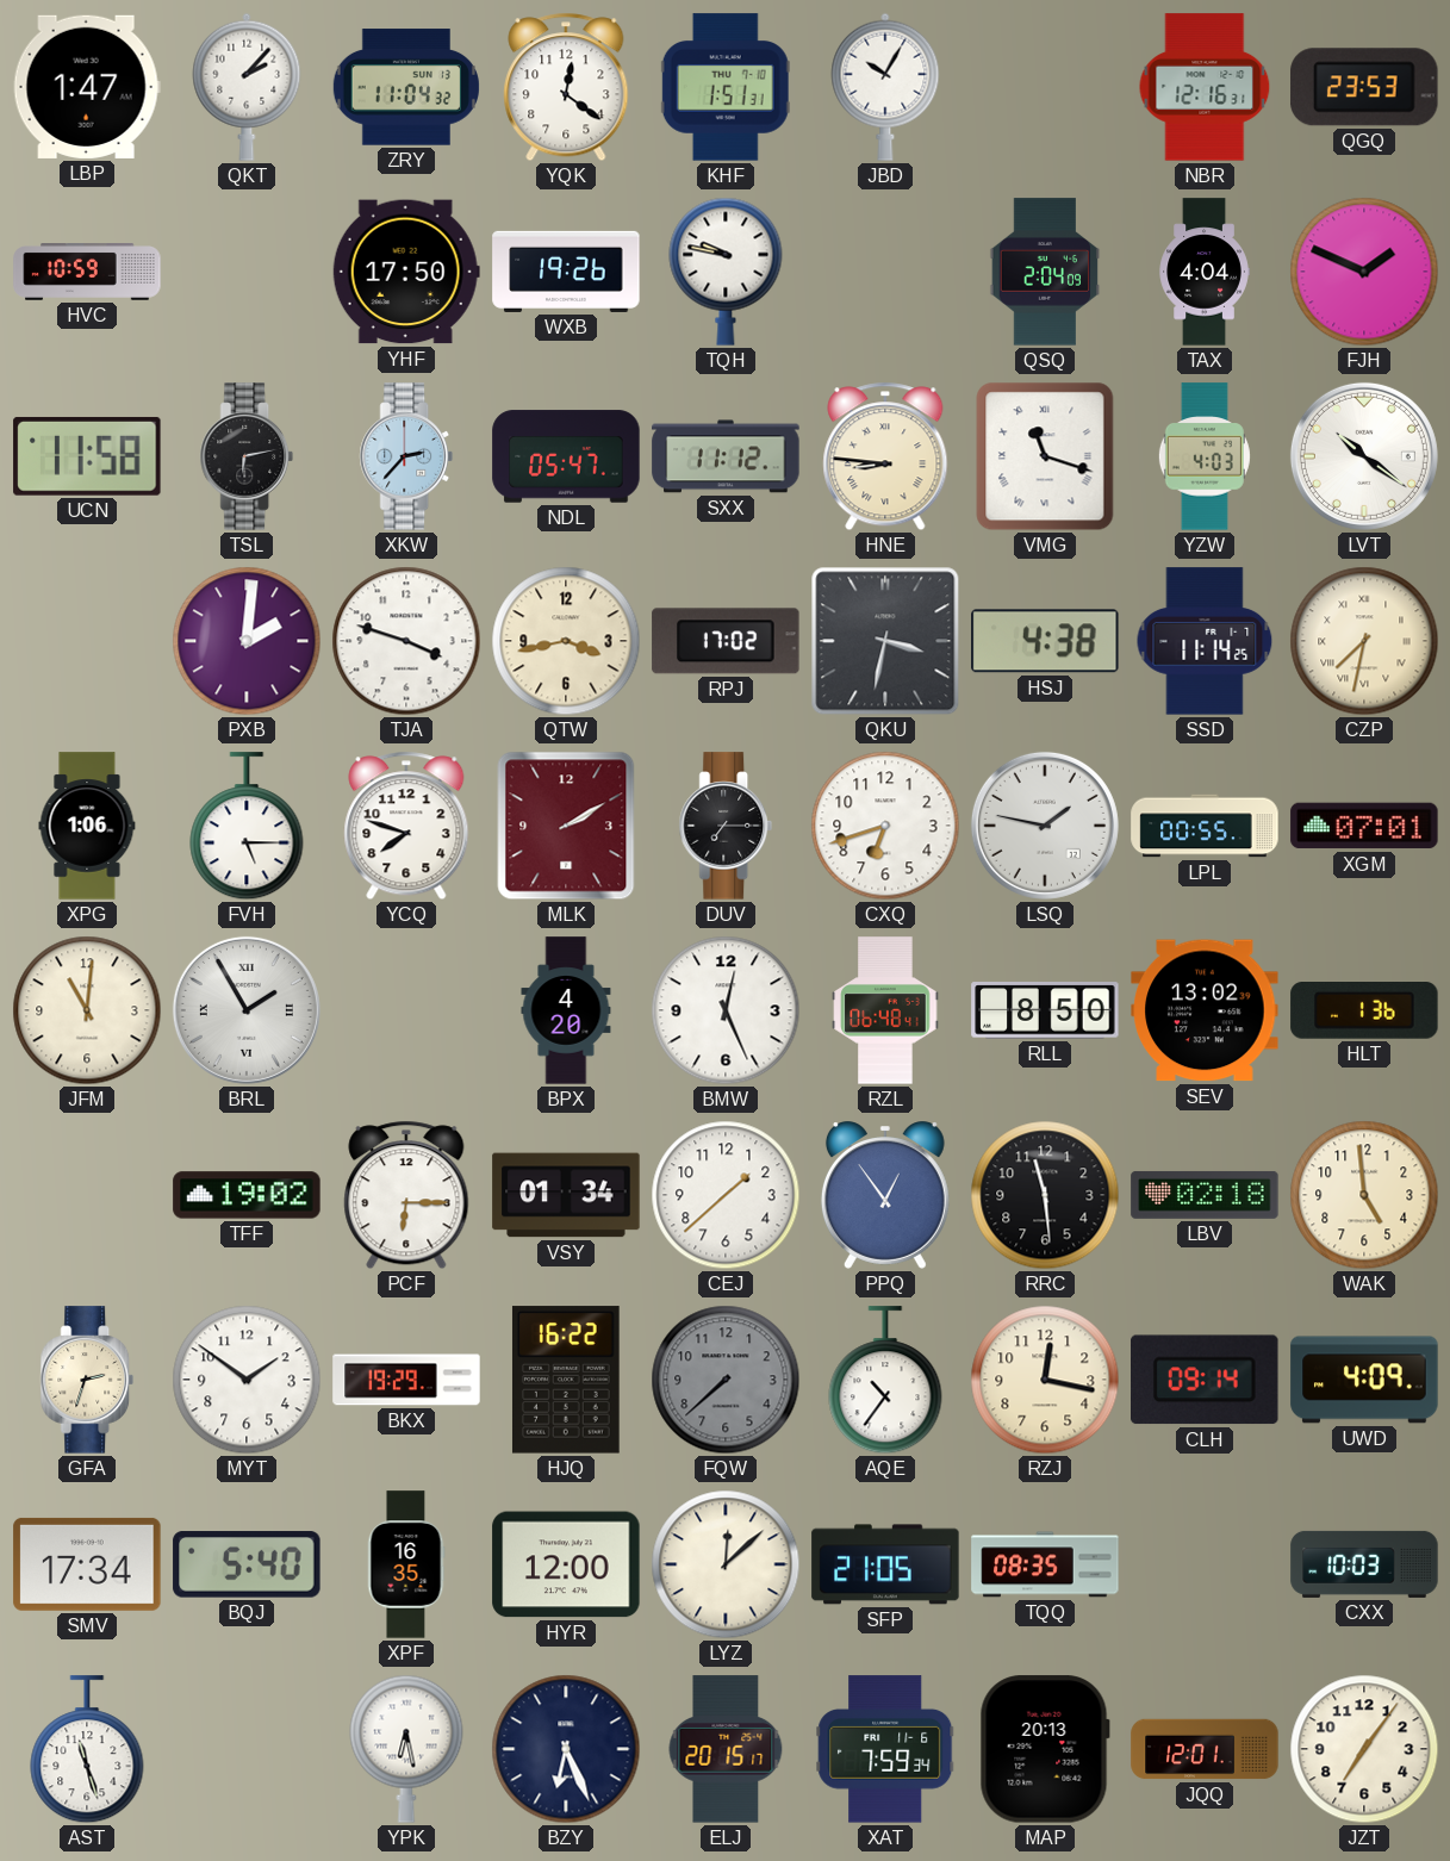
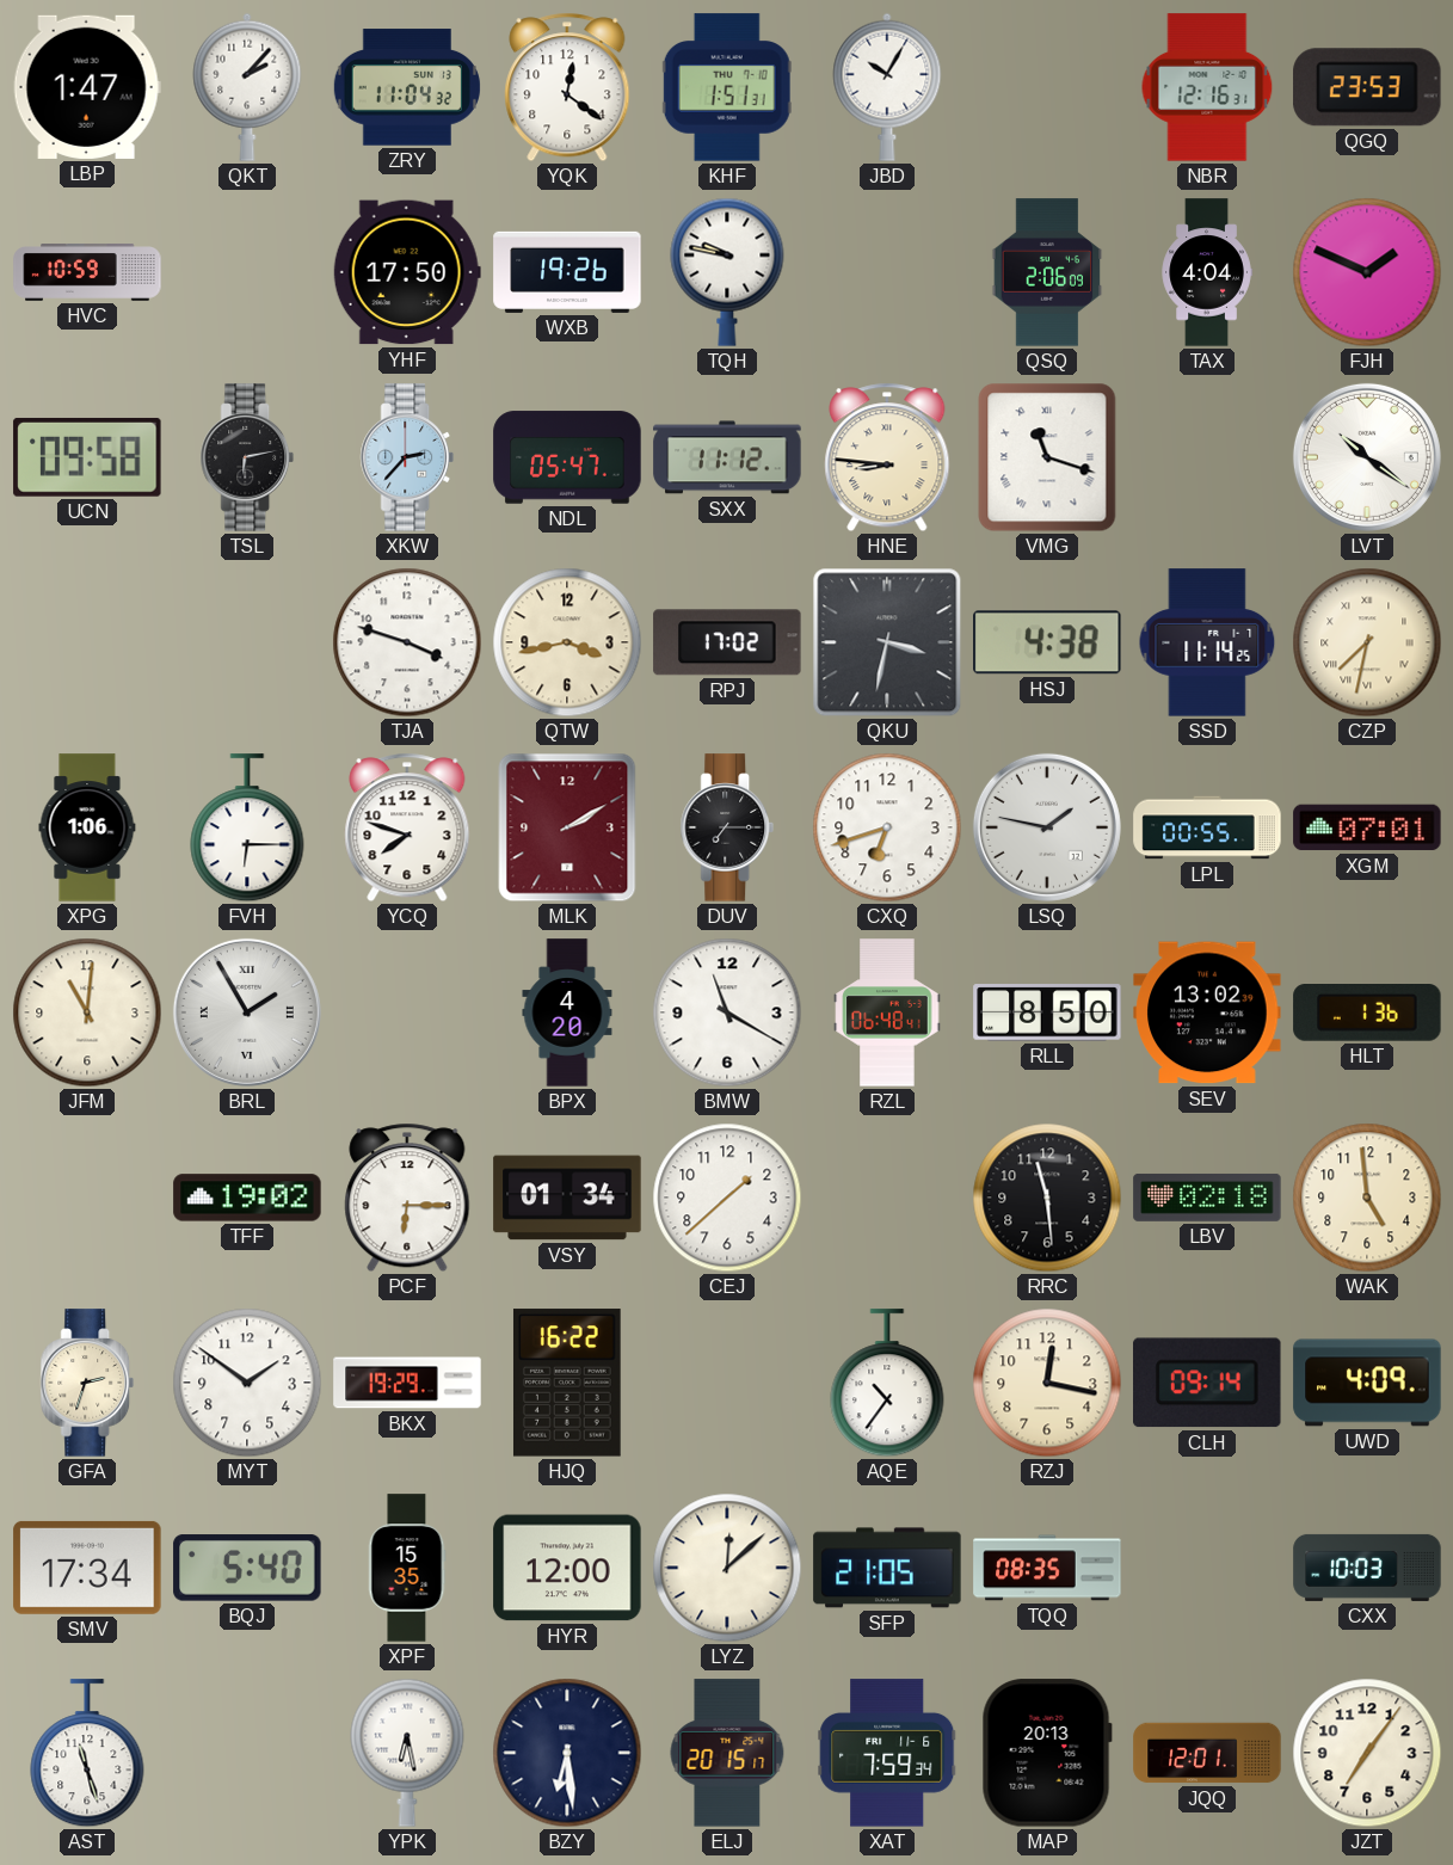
QSQ: 2:04 -> 2:06 (1047, 272)
UCN: 11:58 -> 09:58 (87, 457)
YZW: 4:03 -> none (1205, 456)
PXB: 2:01 -> none (247, 641)
FVH: 5:15 -> 6:15 (247, 829)
BMW: 12:26 -> 11:20 (727, 1012)
PPQ: 12:54 -> none (885, 1195)
FQW: 7:38 -> none (726, 1380)
XPF: 16:35 -> 15:35 (407, 1568)
BZY: 6:26 -> 6:29 (567, 1753)
